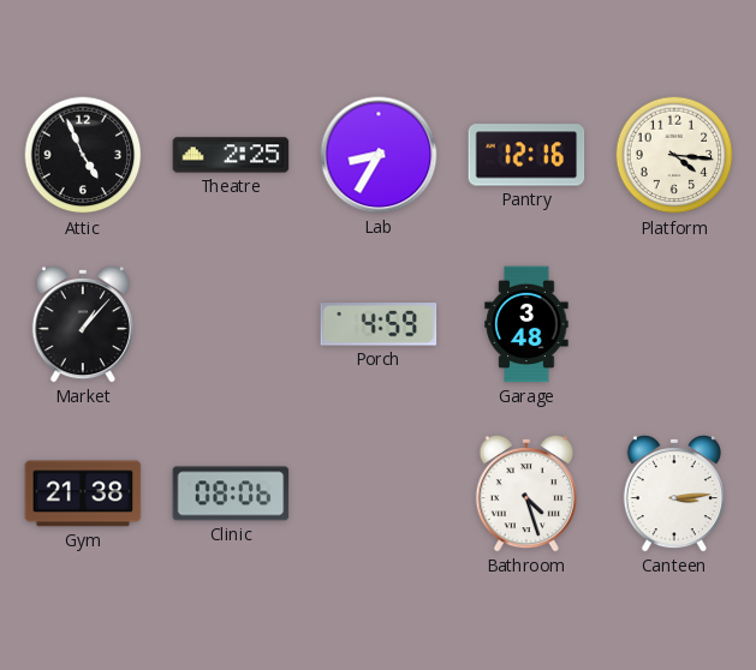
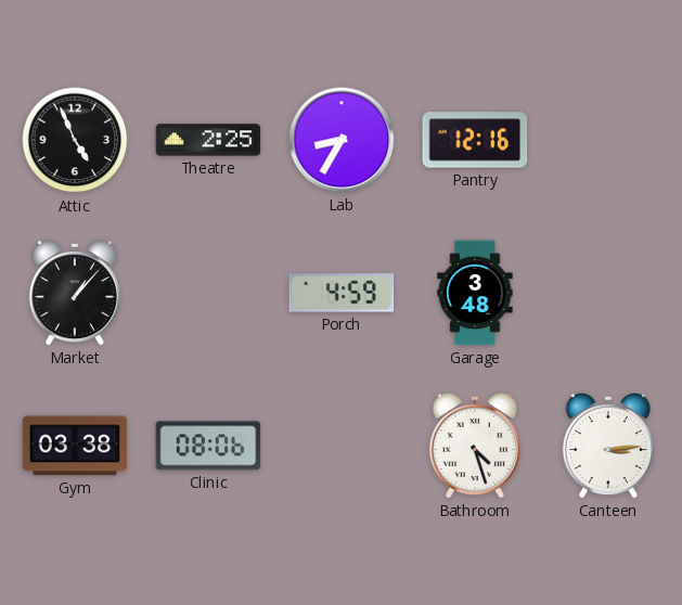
Platform: 4:16 -> none (674, 155)
Gym: 21:38 -> 03:38 (75, 446)
